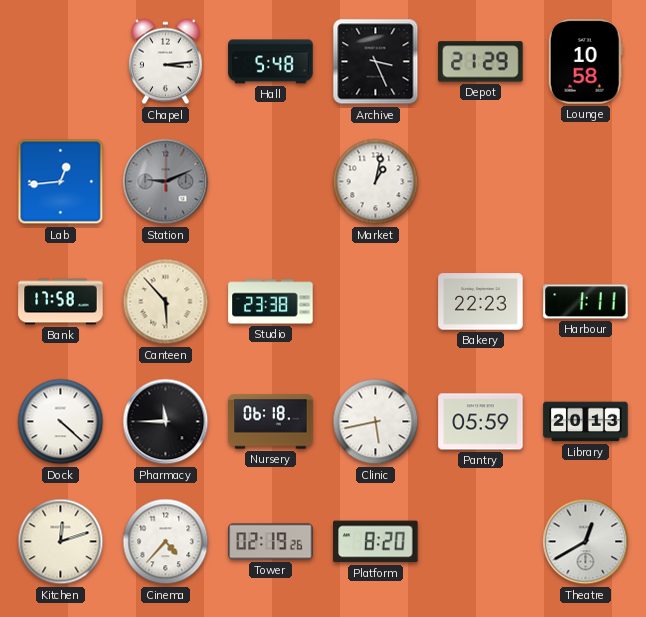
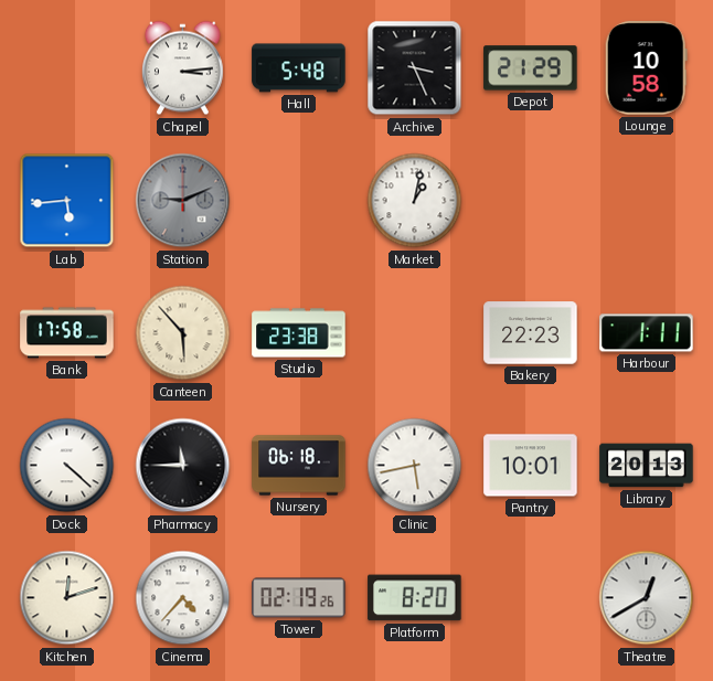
Lab: 12:44 -> 5:44 (67, 201)
Pantry: 05:59 -> 10:01 (531, 466)
